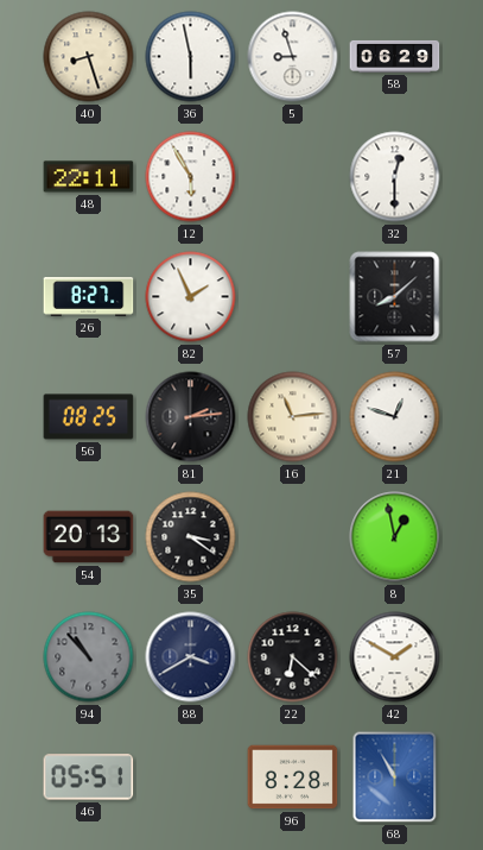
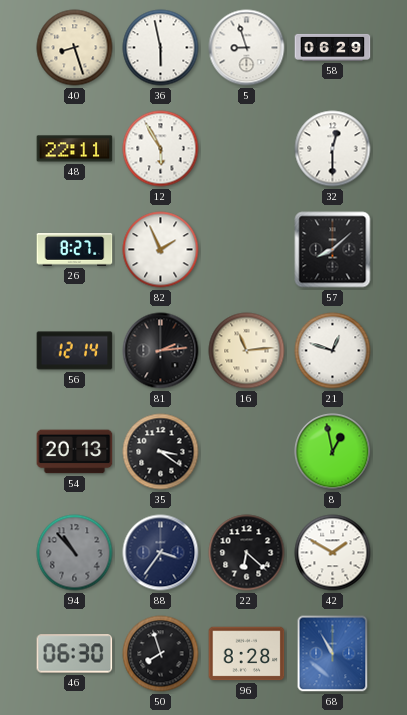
56: 08:25 -> 12:14 (75, 351)
88: 3:40 -> 3:36 (161, 553)
46: 05:51 -> 06:30 (75, 654)
50: none -> 7:57 (161, 654)
